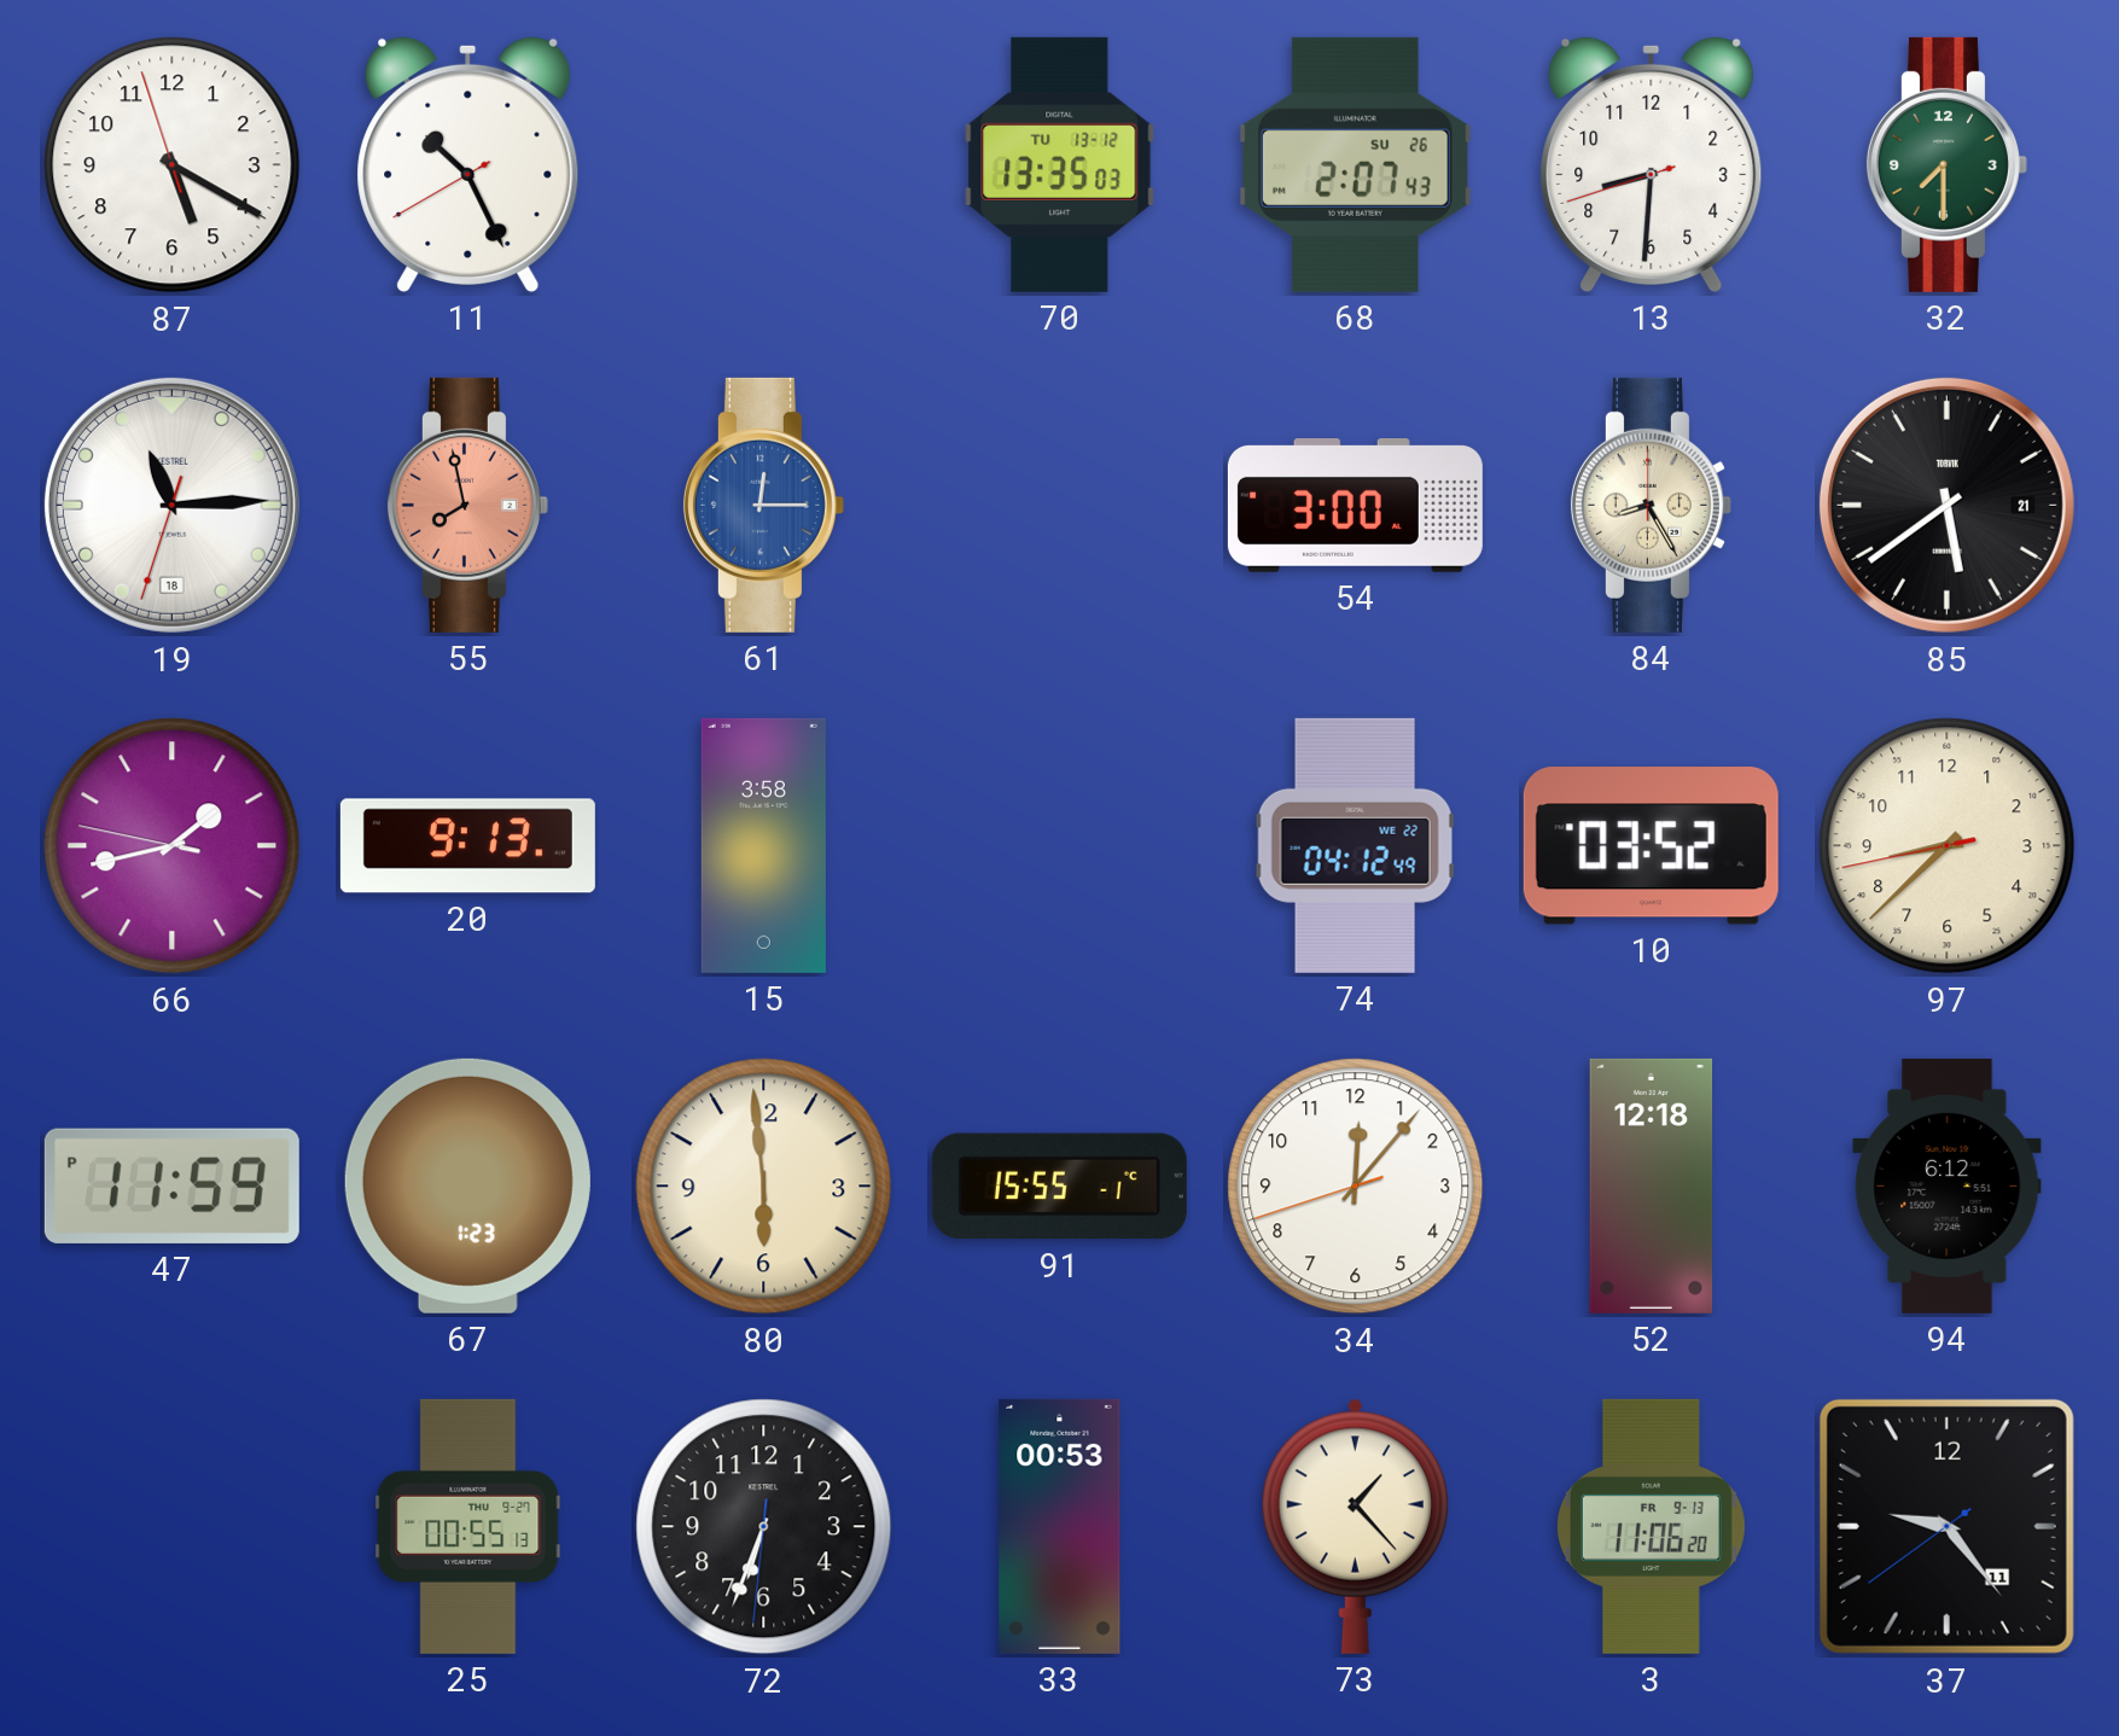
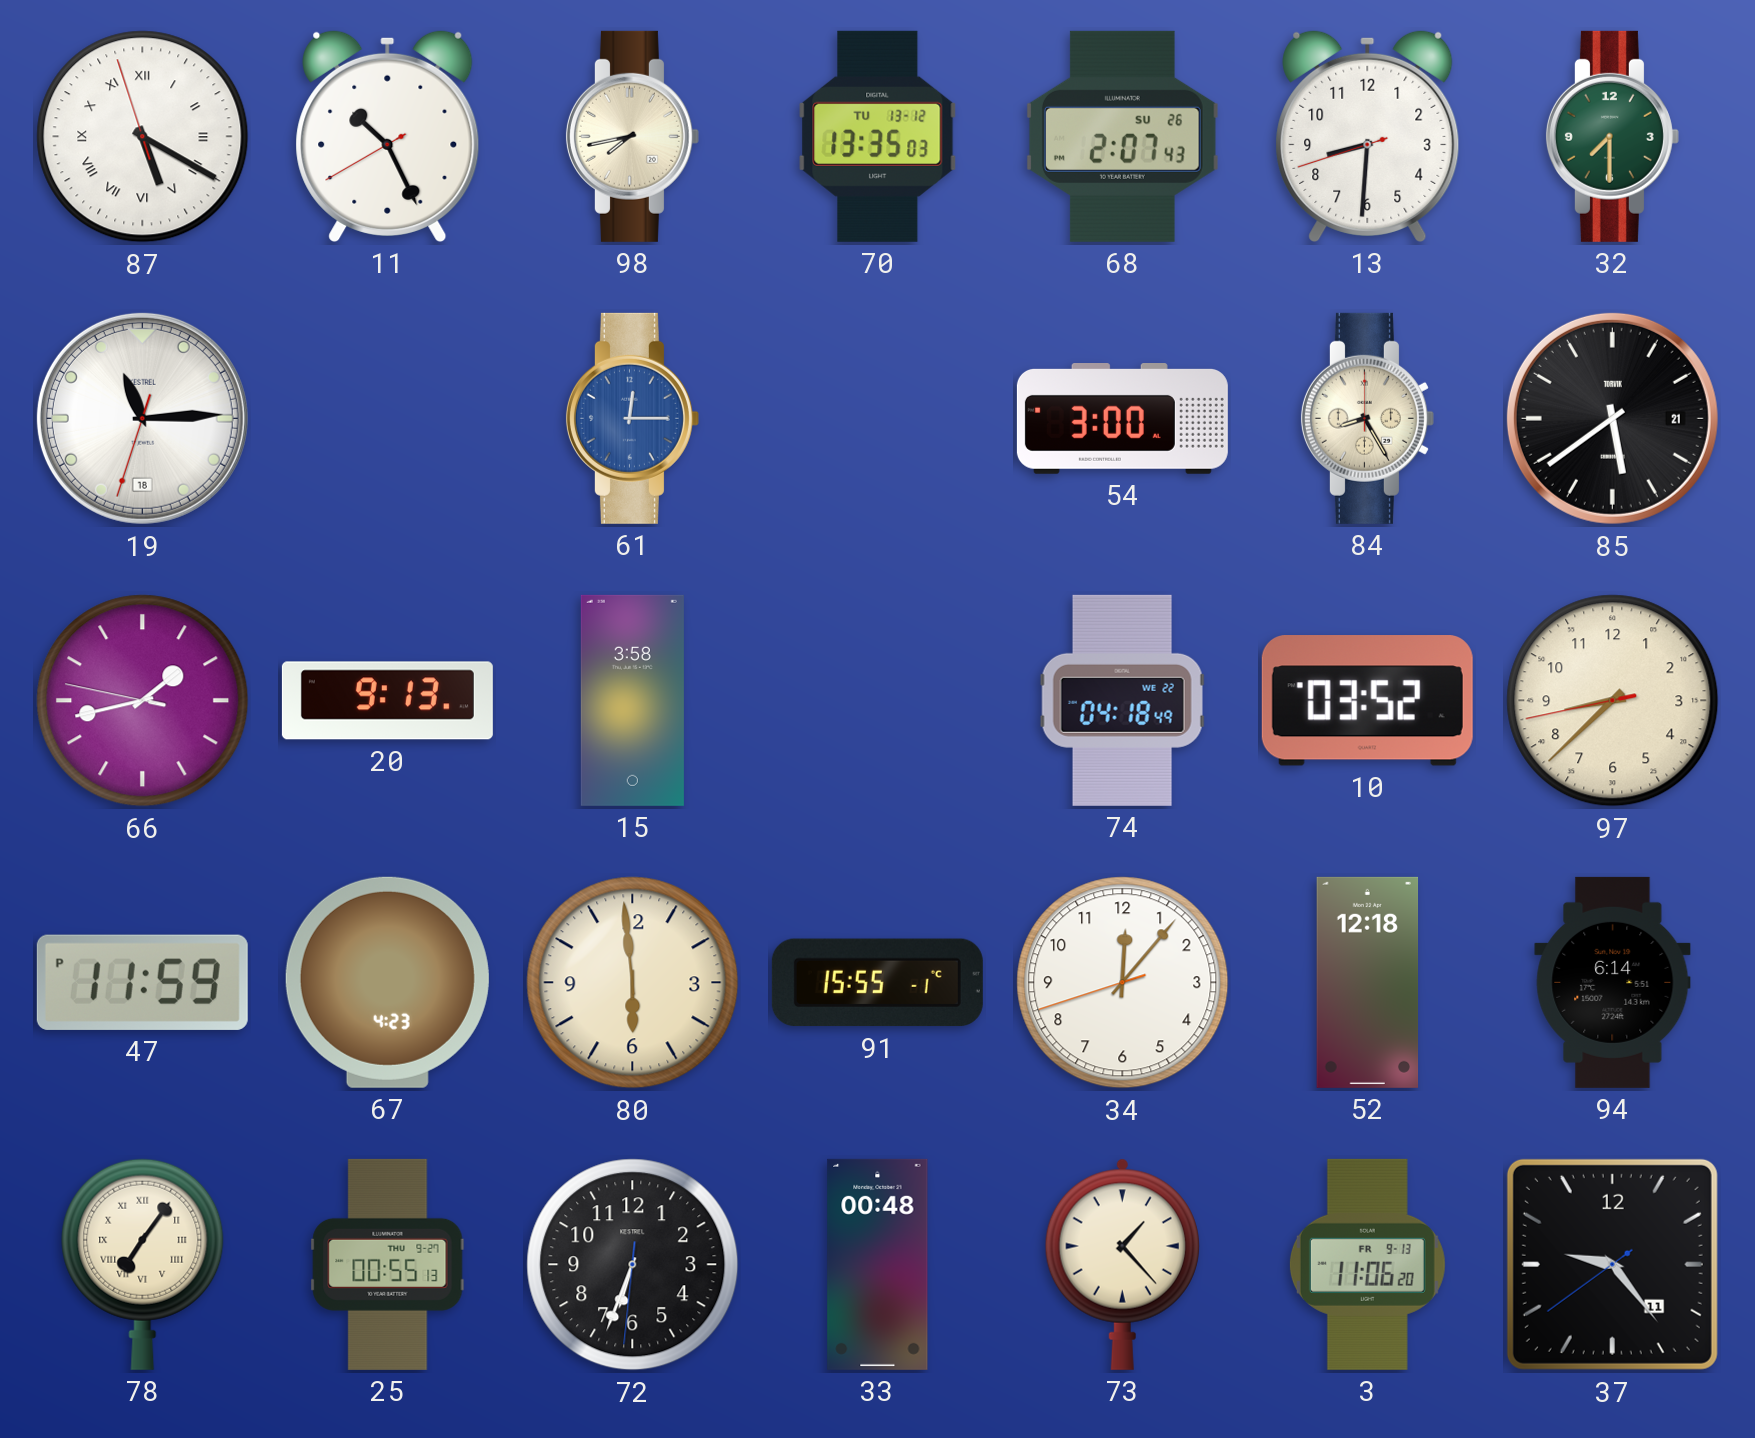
87 numerals: Arabic -> Roman (143, 137)
98: none -> 7:43 (632, 136)
55: 7:58 -> none (467, 505)
74: 04:12 -> 04:18 (1122, 700)
67: 1:23 -> 4:23 (387, 982)
94: 6:12 -> 6:14 (1613, 982)
78: none -> 7:06 (143, 1264)
33: 00:53 -> 00:48 (878, 1264)
